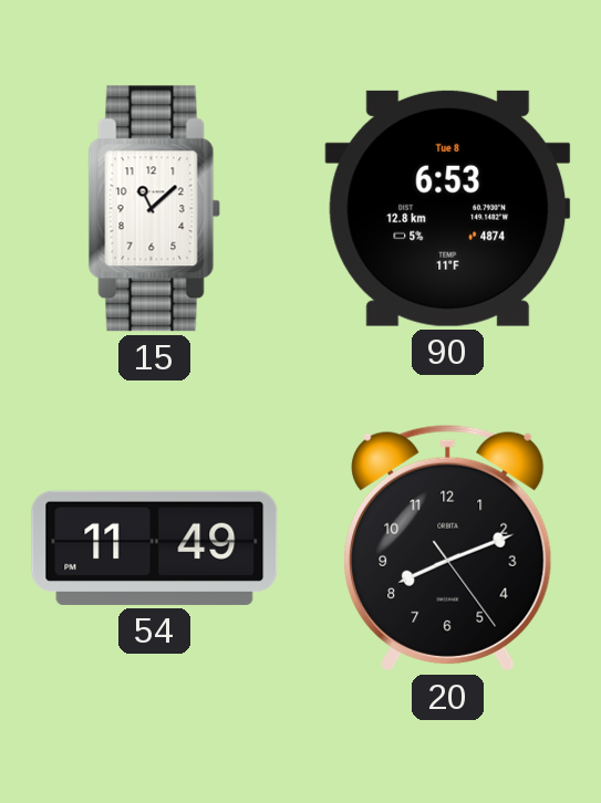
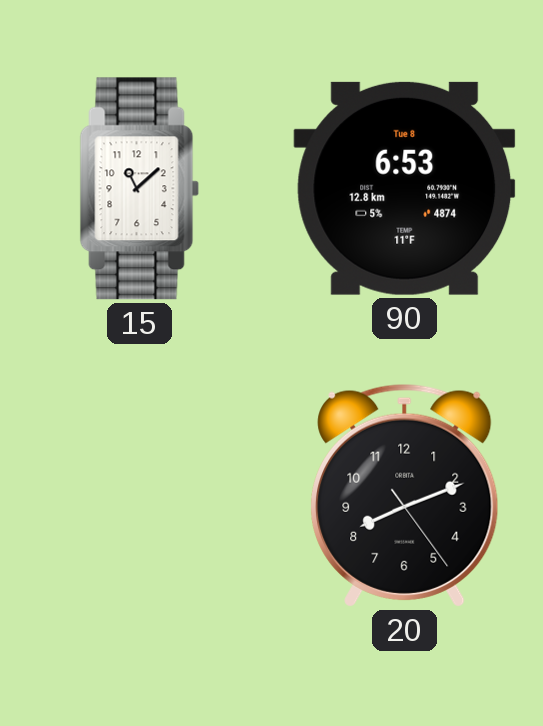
54: 11:49 -> none (155, 547)
